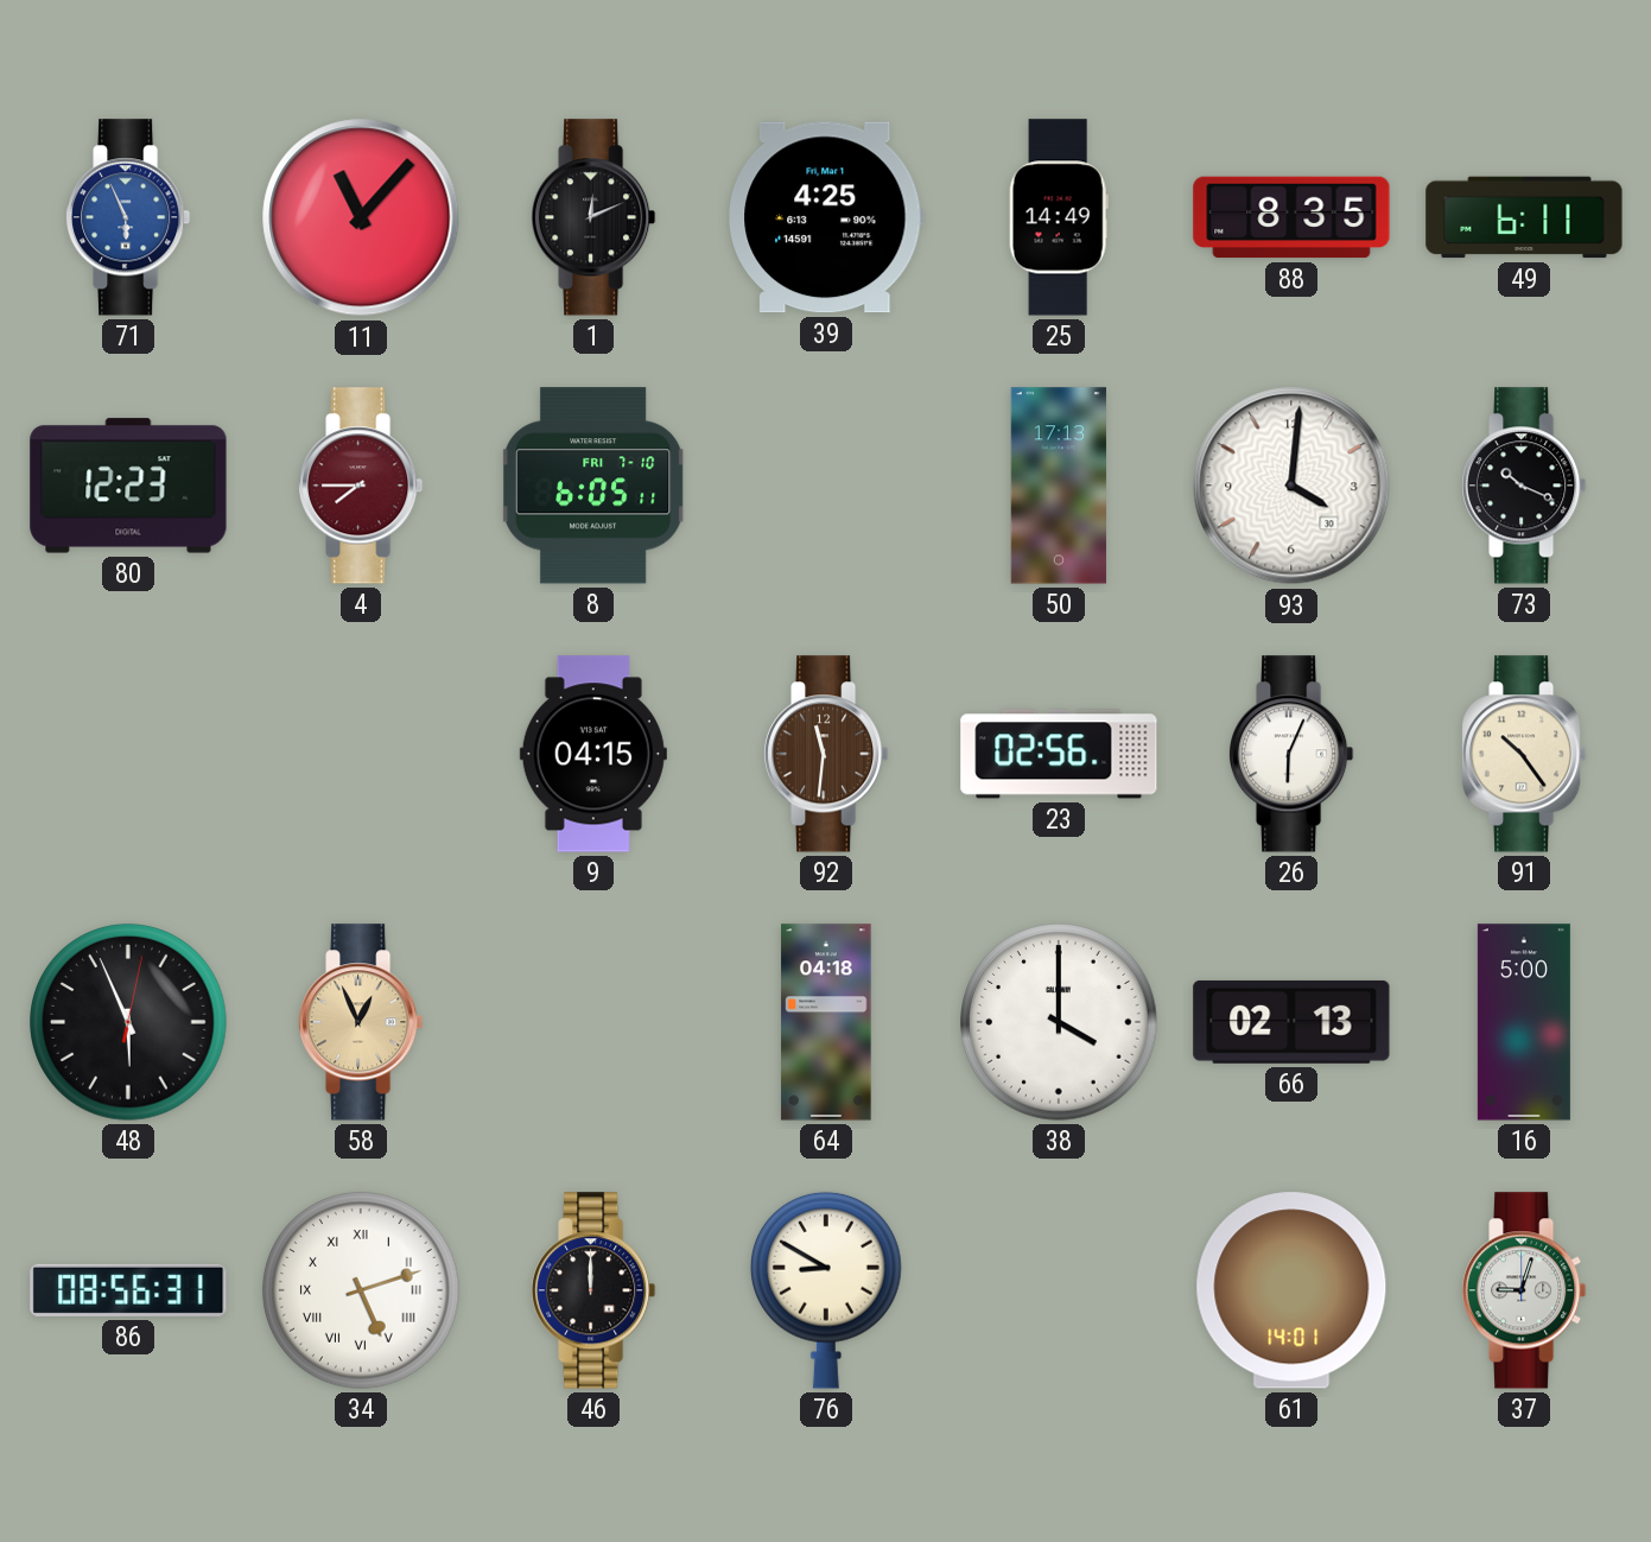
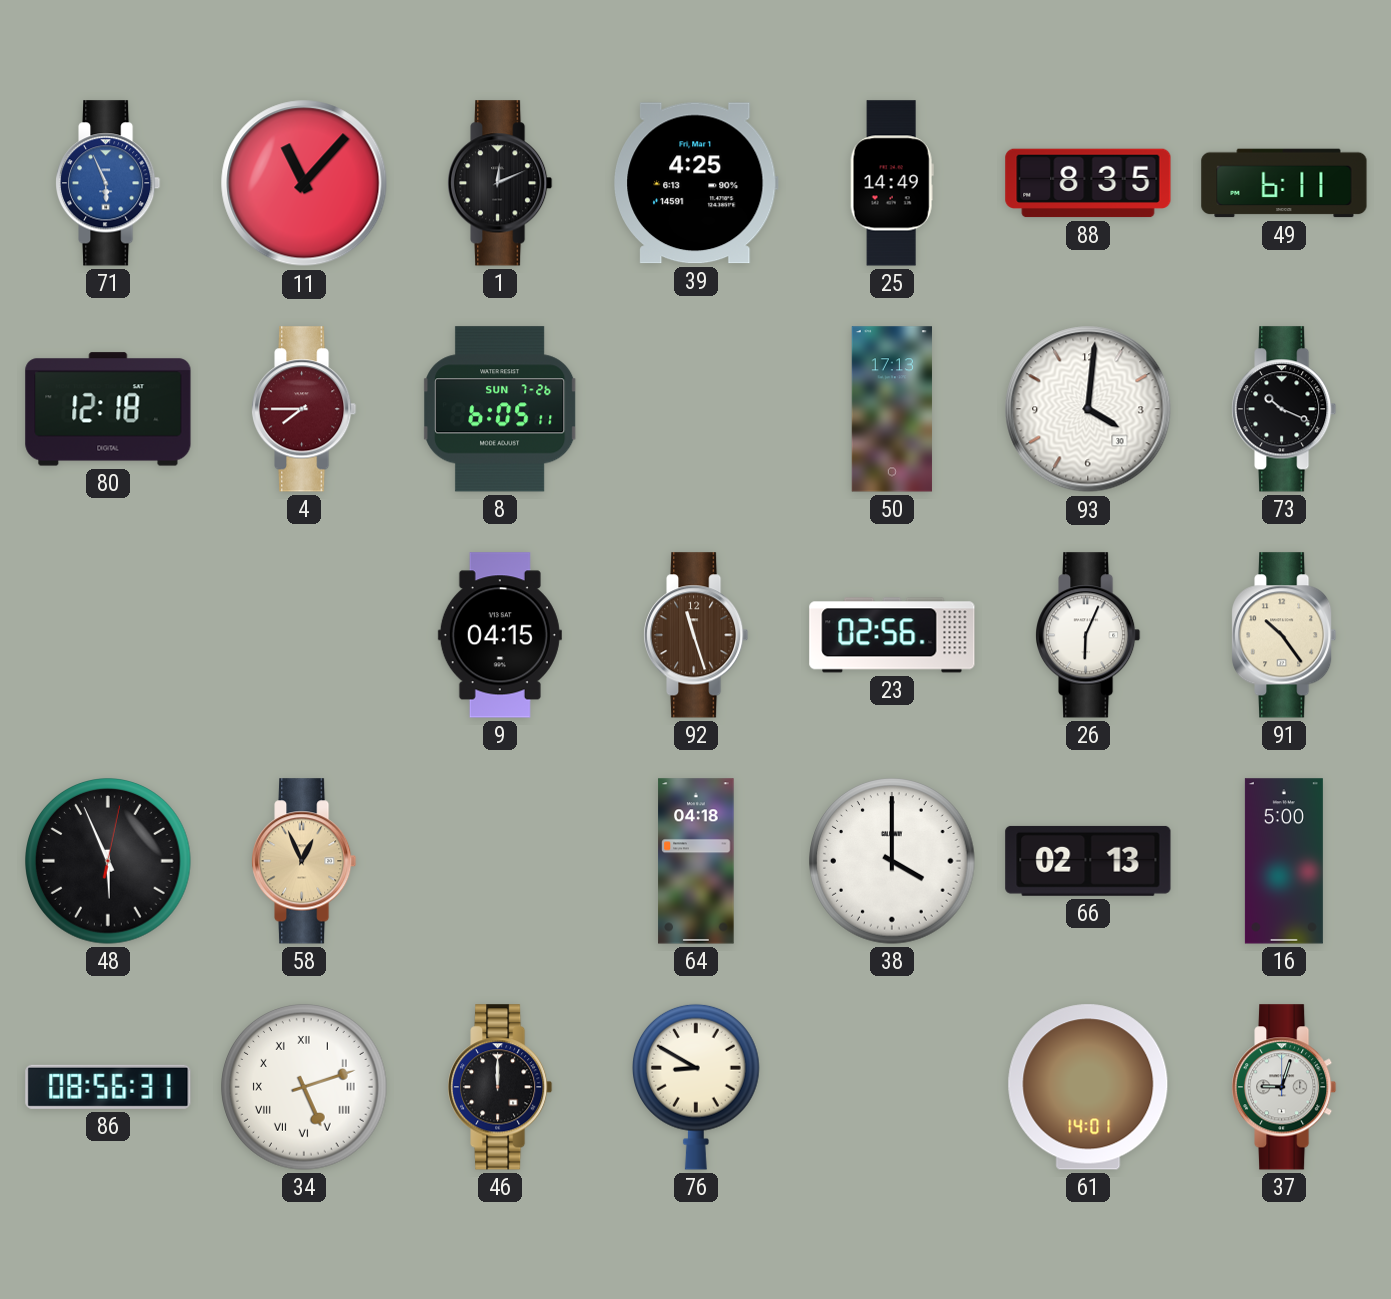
80: 12:23 -> 12:18 (108, 409)
8 date: FRI 7-10 -> SUN 7-26 (501, 409)
92: 11:31 -> 11:27 (697, 635)
